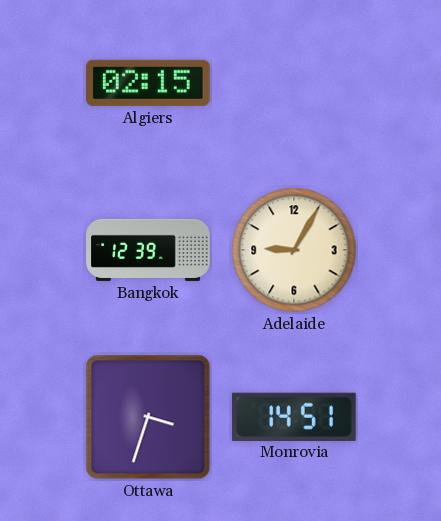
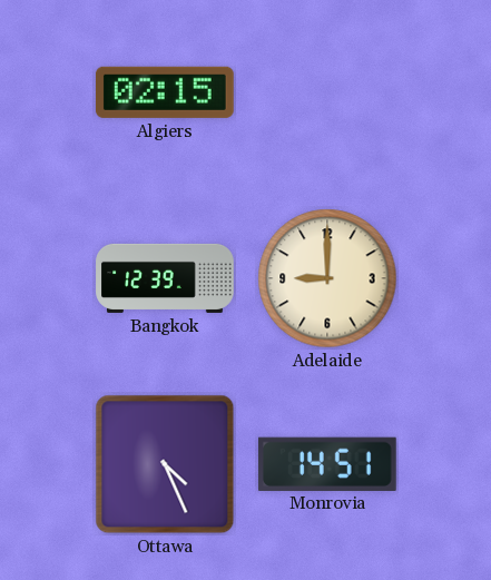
Adelaide: 9:05 -> 9:00 (327, 278)
Ottawa: 3:33 -> 4:26 (165, 464)
